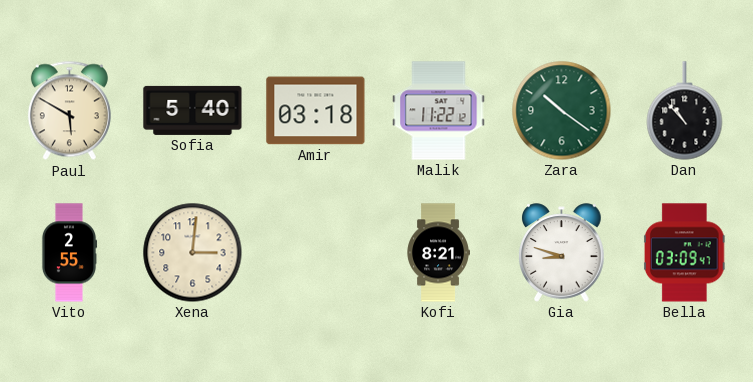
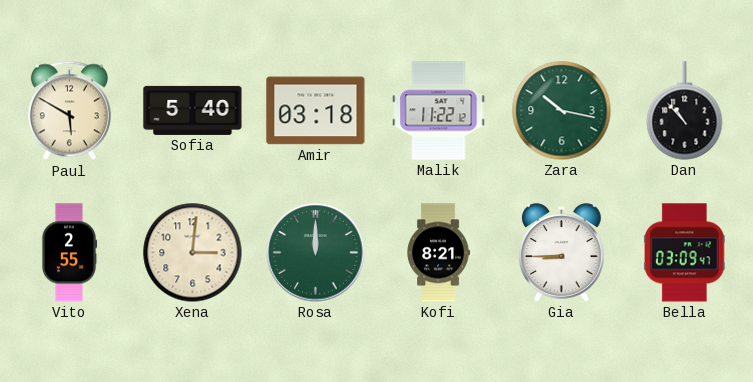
Zara: 10:21 -> 10:17 (562, 111)
Rosa: none -> 12:00 (316, 253)
Gia: 8:48 -> 8:45 (562, 253)
